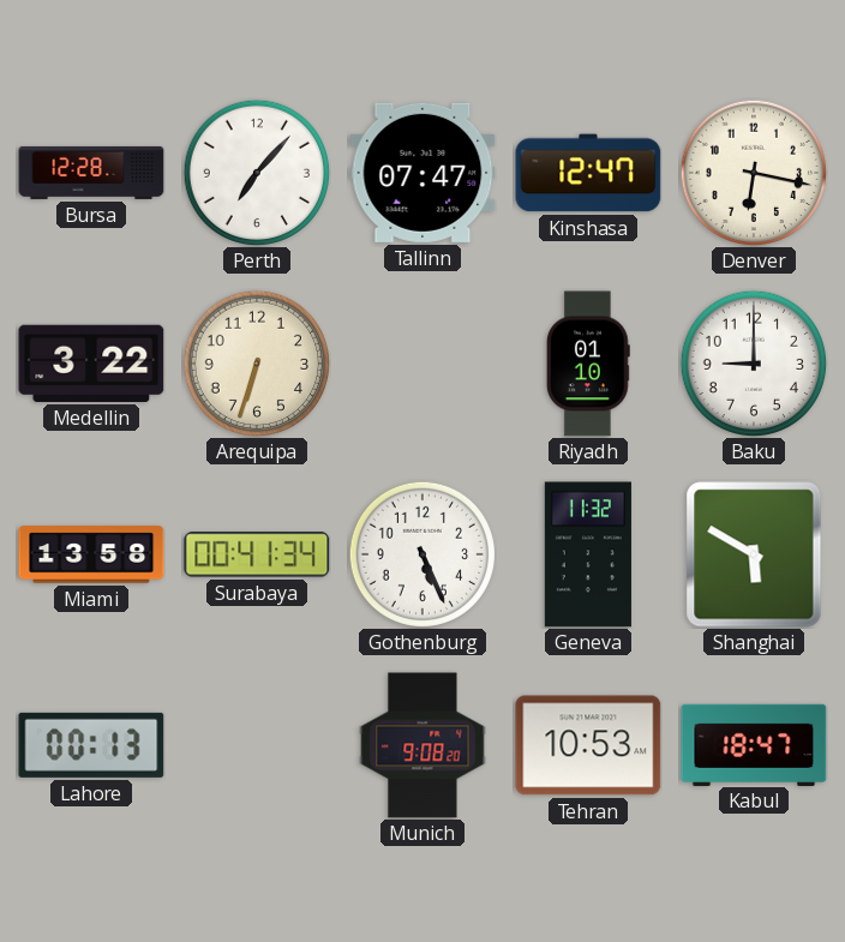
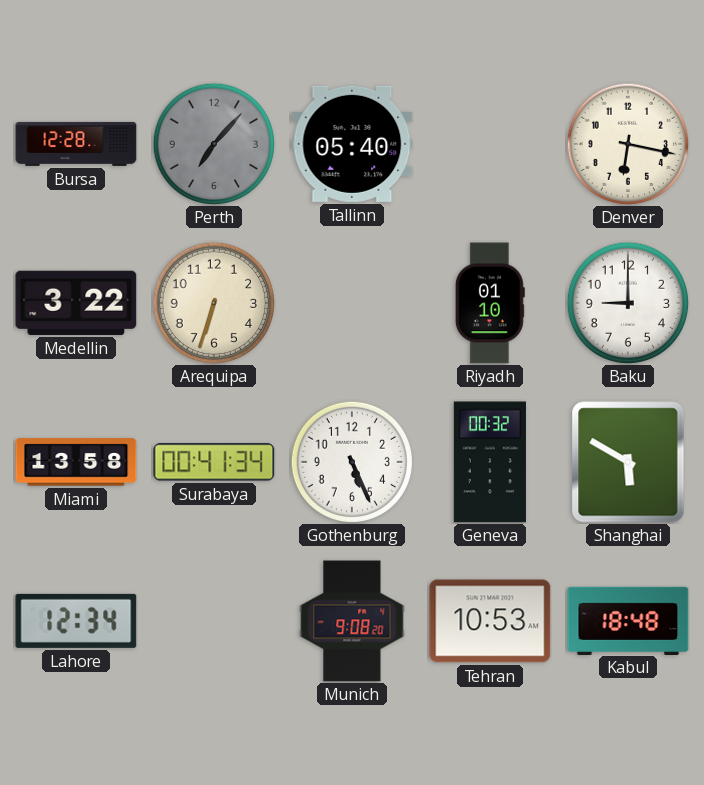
Perth dial: white -> grey (213, 143)
Tallinn: 07:47 -> 05:40 (352, 144)
Kinshasa: 12:47 -> none (588, 173)
Geneva: 11:32 -> 00:32 (490, 462)
Lahore: 00:13 -> 12:34 (76, 621)
Kabul: 18:47 -> 18:48 (628, 620)
